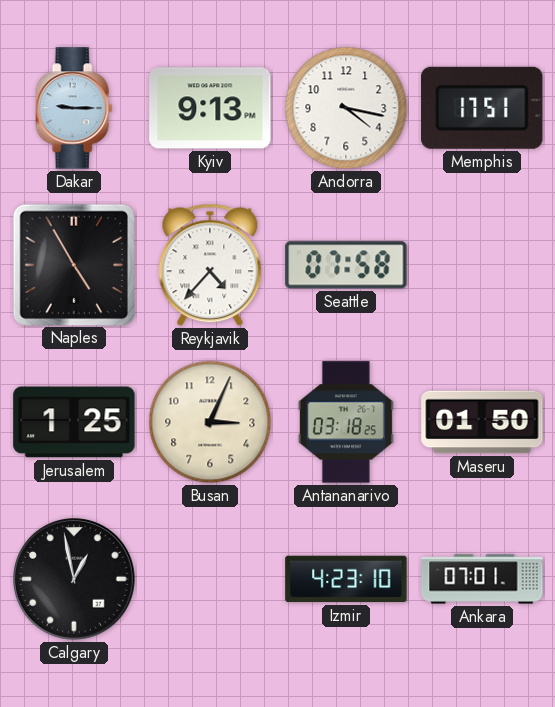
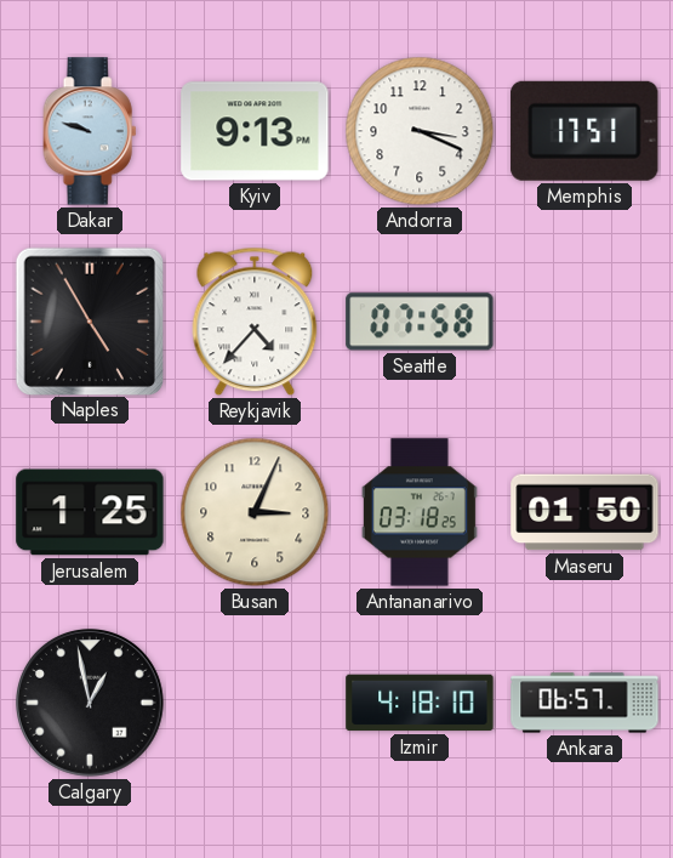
Dakar: 9:15 -> 9:48 (90, 131)
Andorra: 4:17 -> 3:19 (420, 131)
Izmir: 4:23 -> 4:18 (420, 703)
Ankara: 07:01 -> 06:57 (584, 703)
